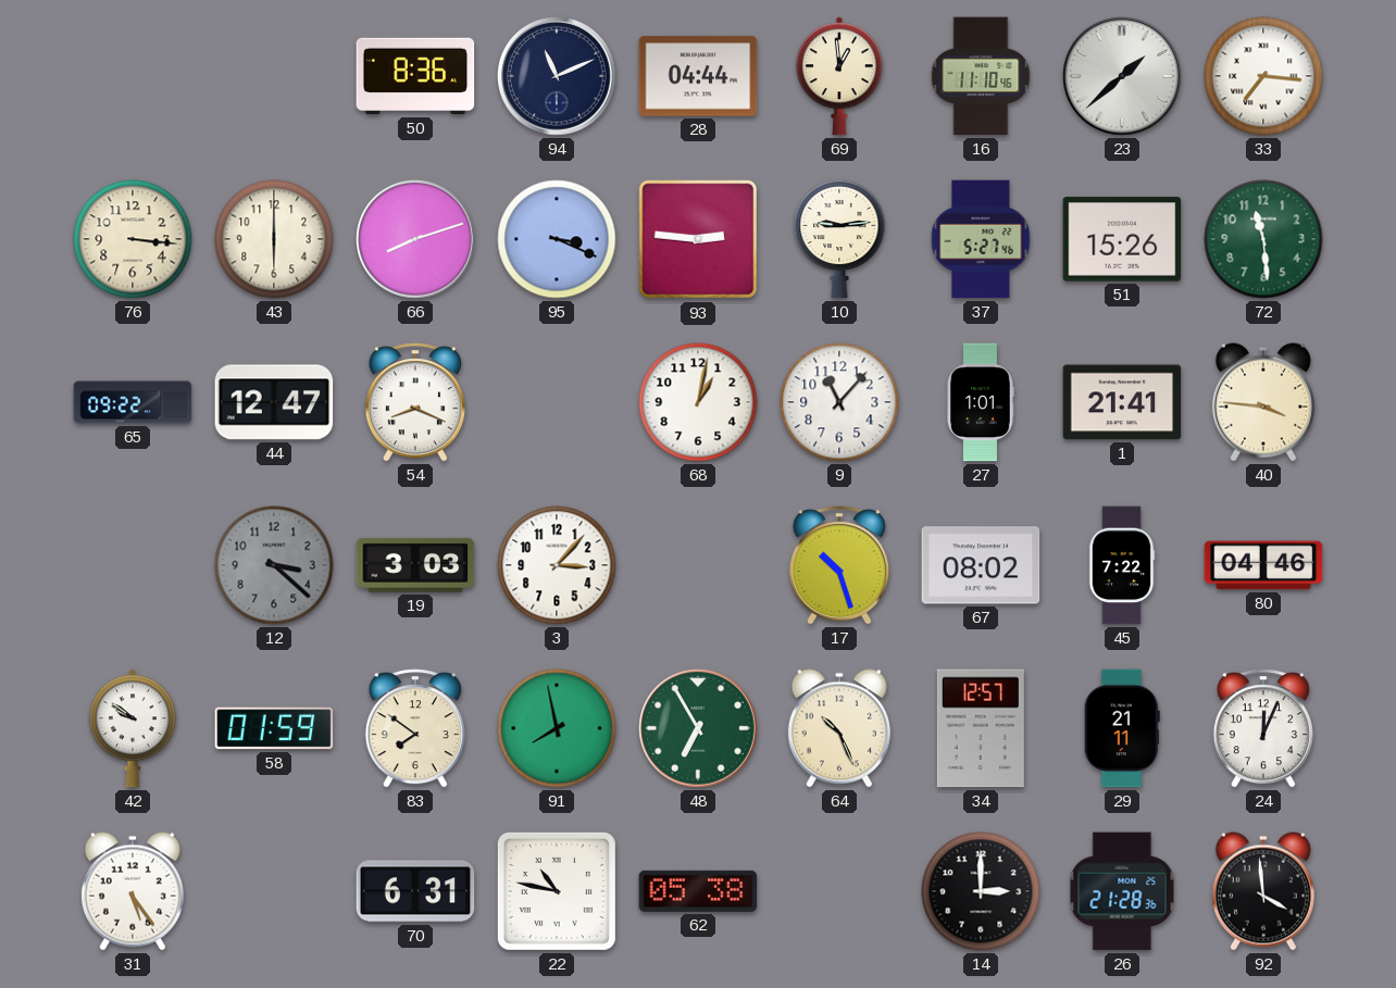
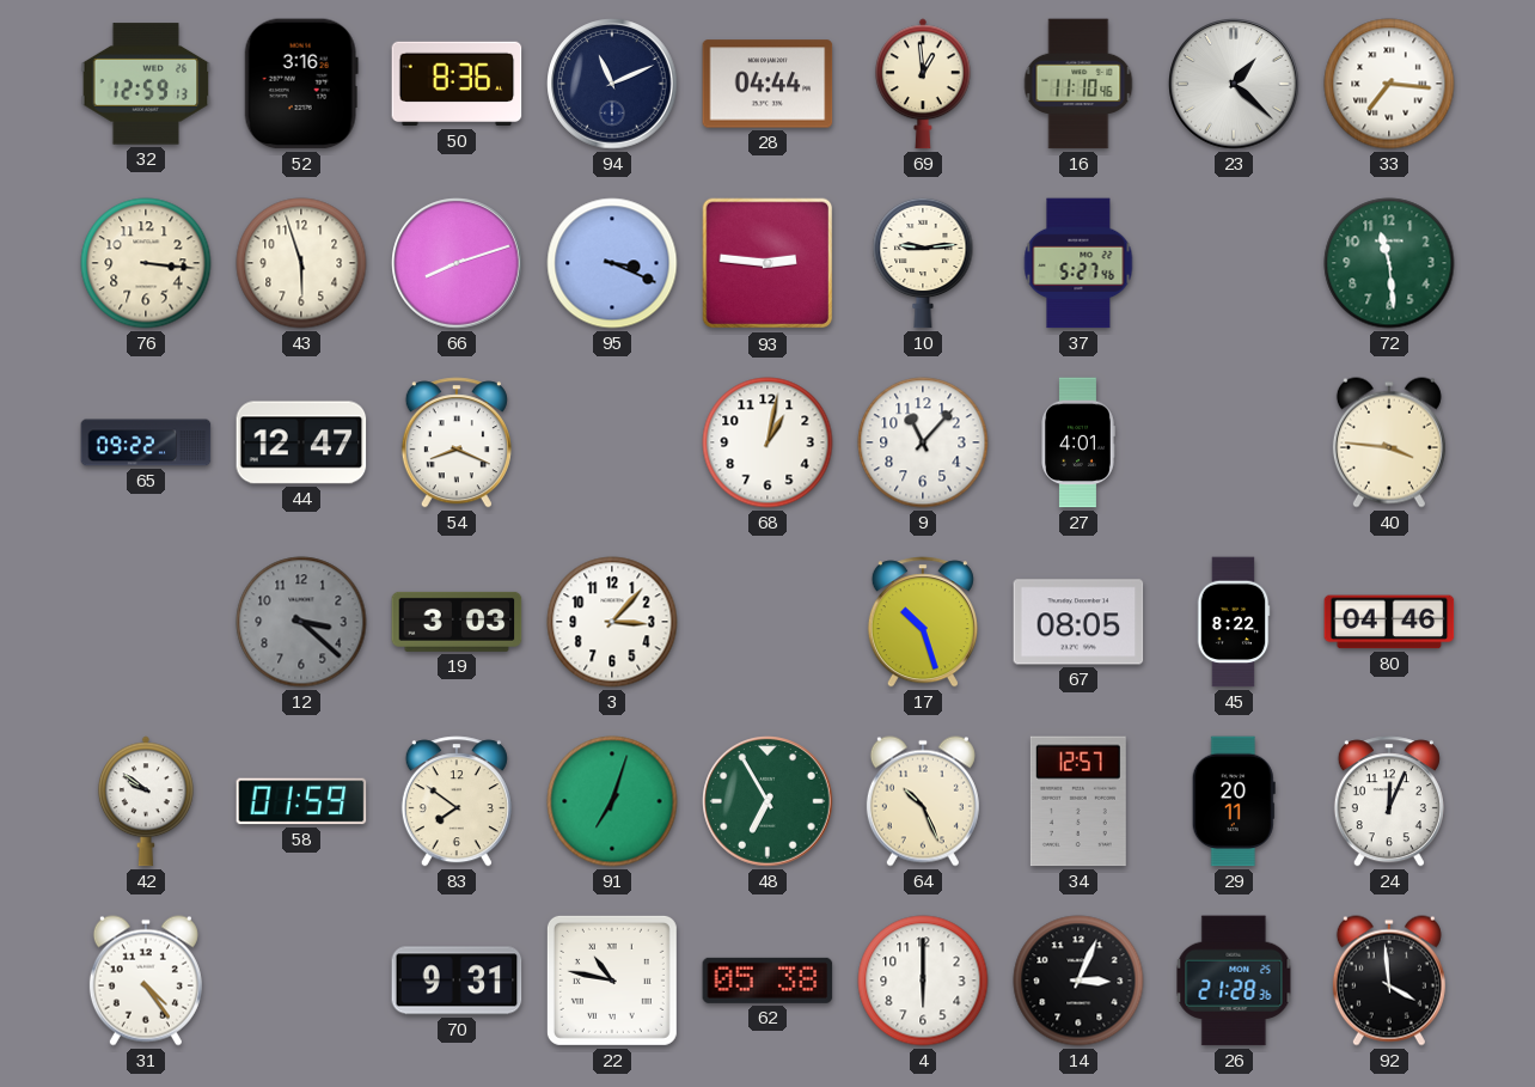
32: none -> 12:59 (146, 84)
52: none -> 3:16 (301, 84)
23: 1:38 -> 1:22 (1234, 84)
43: 6:00 -> 5:57 (301, 263)
51: 15:26 -> none (1122, 239)
27: 1:01 -> 4:01 (1078, 442)
1: 21:41 -> none (1122, 402)
67: 08:02 -> 08:05 (1078, 622)
45: 7:22 -> 8:22 (1234, 622)
91: 7:58 -> 7:03 (612, 801)
29: 21:11 -> 20:11 (1234, 801)
31: 5:24 -> 4:24 (146, 981)
70: 6:31 -> 9:31 (457, 981)
4: none -> 6:00 (923, 981)
14: 3:00 -> 3:04 (1078, 981)
